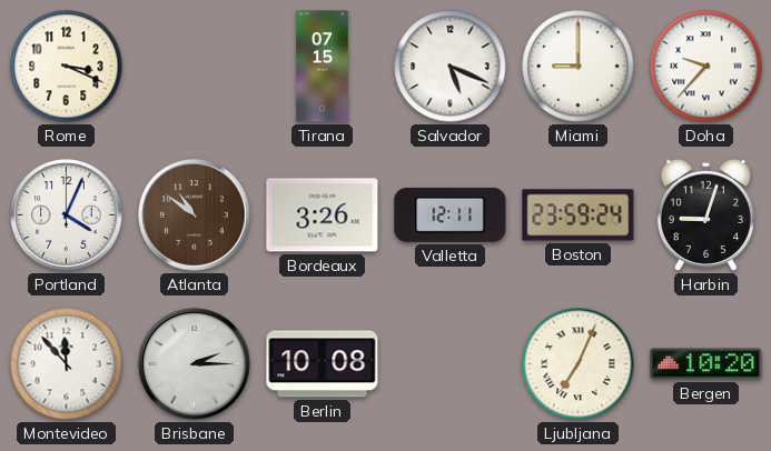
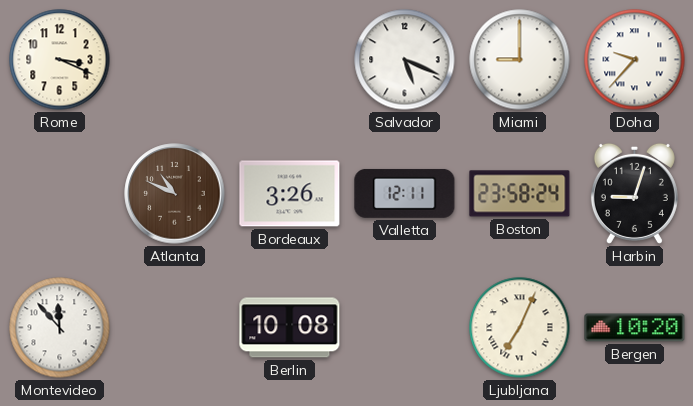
Tirana: 07:15 -> none (323, 67)
Portland: 4:04 -> none (67, 216)
Atlanta: 10:51 -> 10:49 (175, 194)
Boston: 23:59 -> 23:58 (520, 194)
Brisbane: 2:15 -> none (195, 364)
